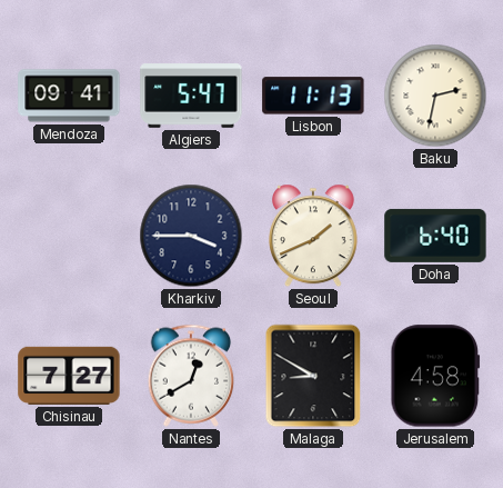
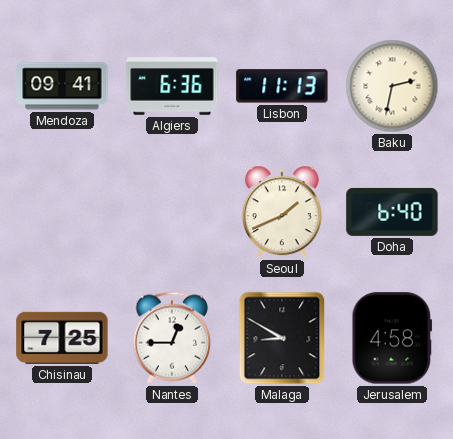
Algiers: 5:47 -> 6:36 (172, 86)
Kharkiv: 3:45 -> none (191, 236)
Chisinau: 7:27 -> 7:25 (62, 338)
Nantes: 12:40 -> 12:45 (172, 338)
